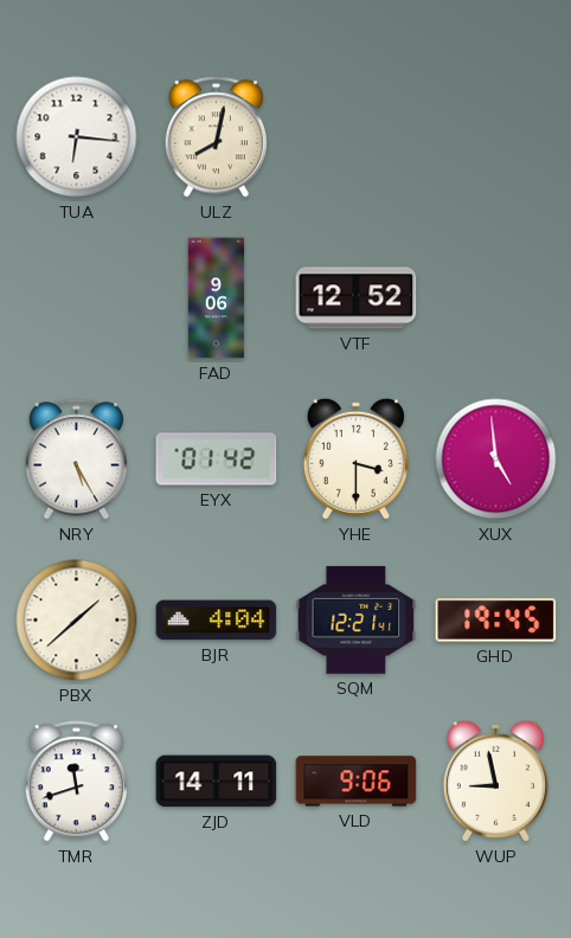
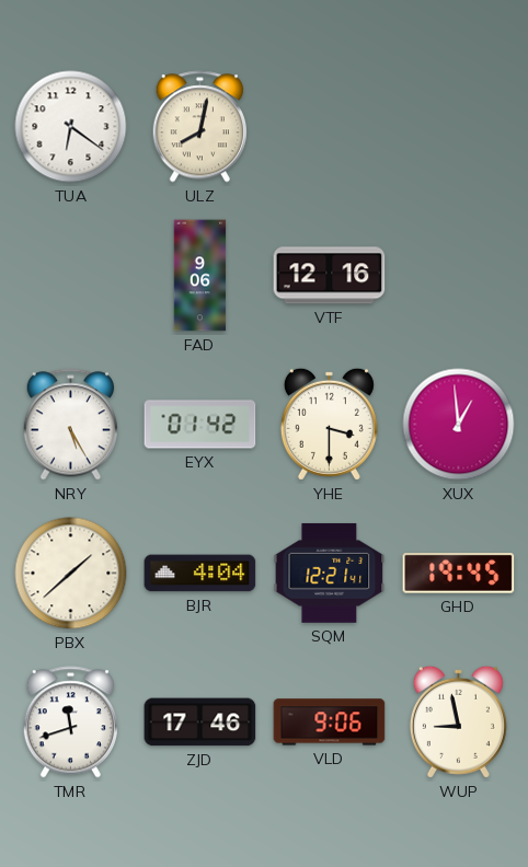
TUA: 6:16 -> 6:21 (71, 127)
VTF: 12:52 -> 12:16 (330, 276)
XUX: 4:59 -> 12:59 (459, 425)
ZJD: 14:11 -> 17:46 (200, 722)
